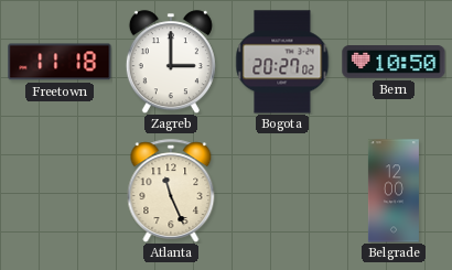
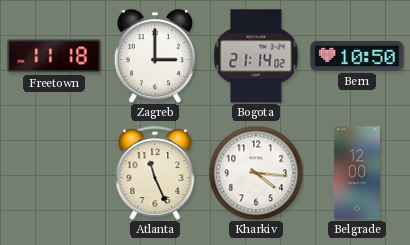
Bogota: 20:27 -> 21:14 (256, 56)
Kharkiv: none -> 4:16 (256, 173)
